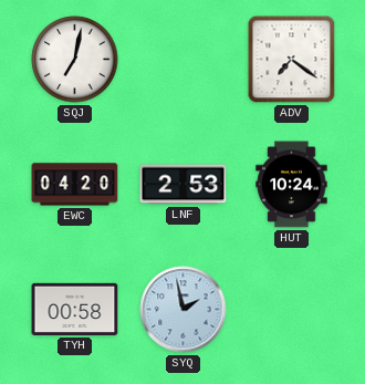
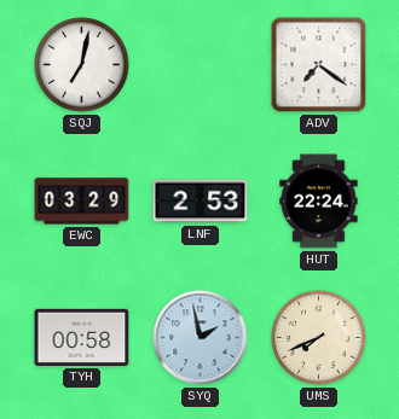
EWC: 04:20 -> 03:29 (82, 202)
HUT: 10:24 -> 22:24 (319, 202)
UMS: none -> 7:41 (319, 338)
